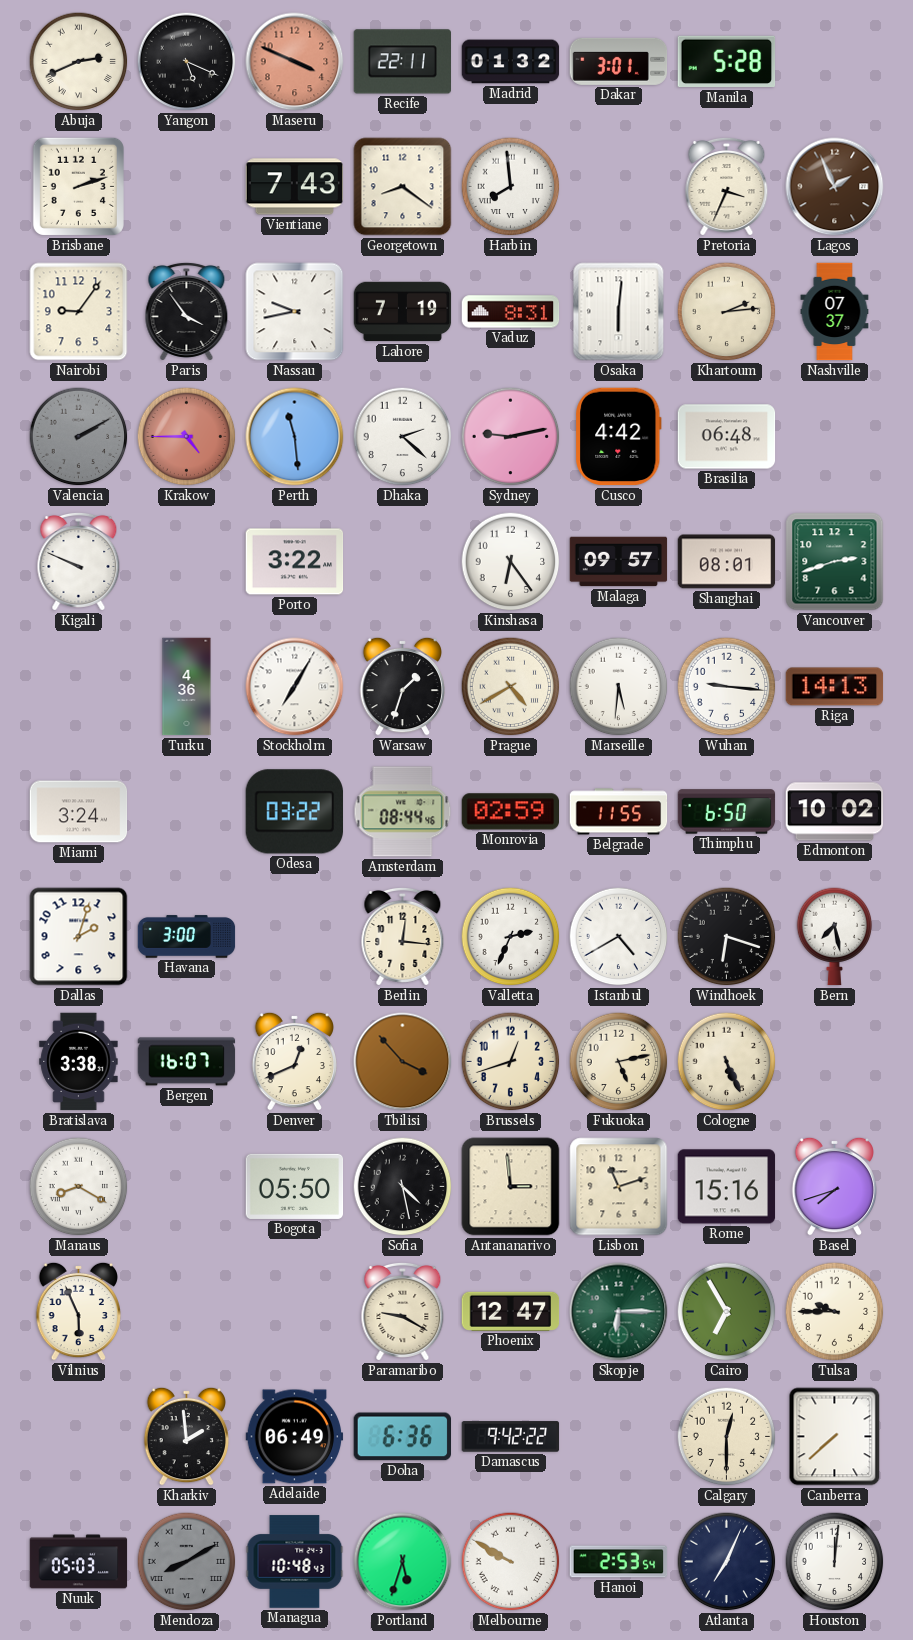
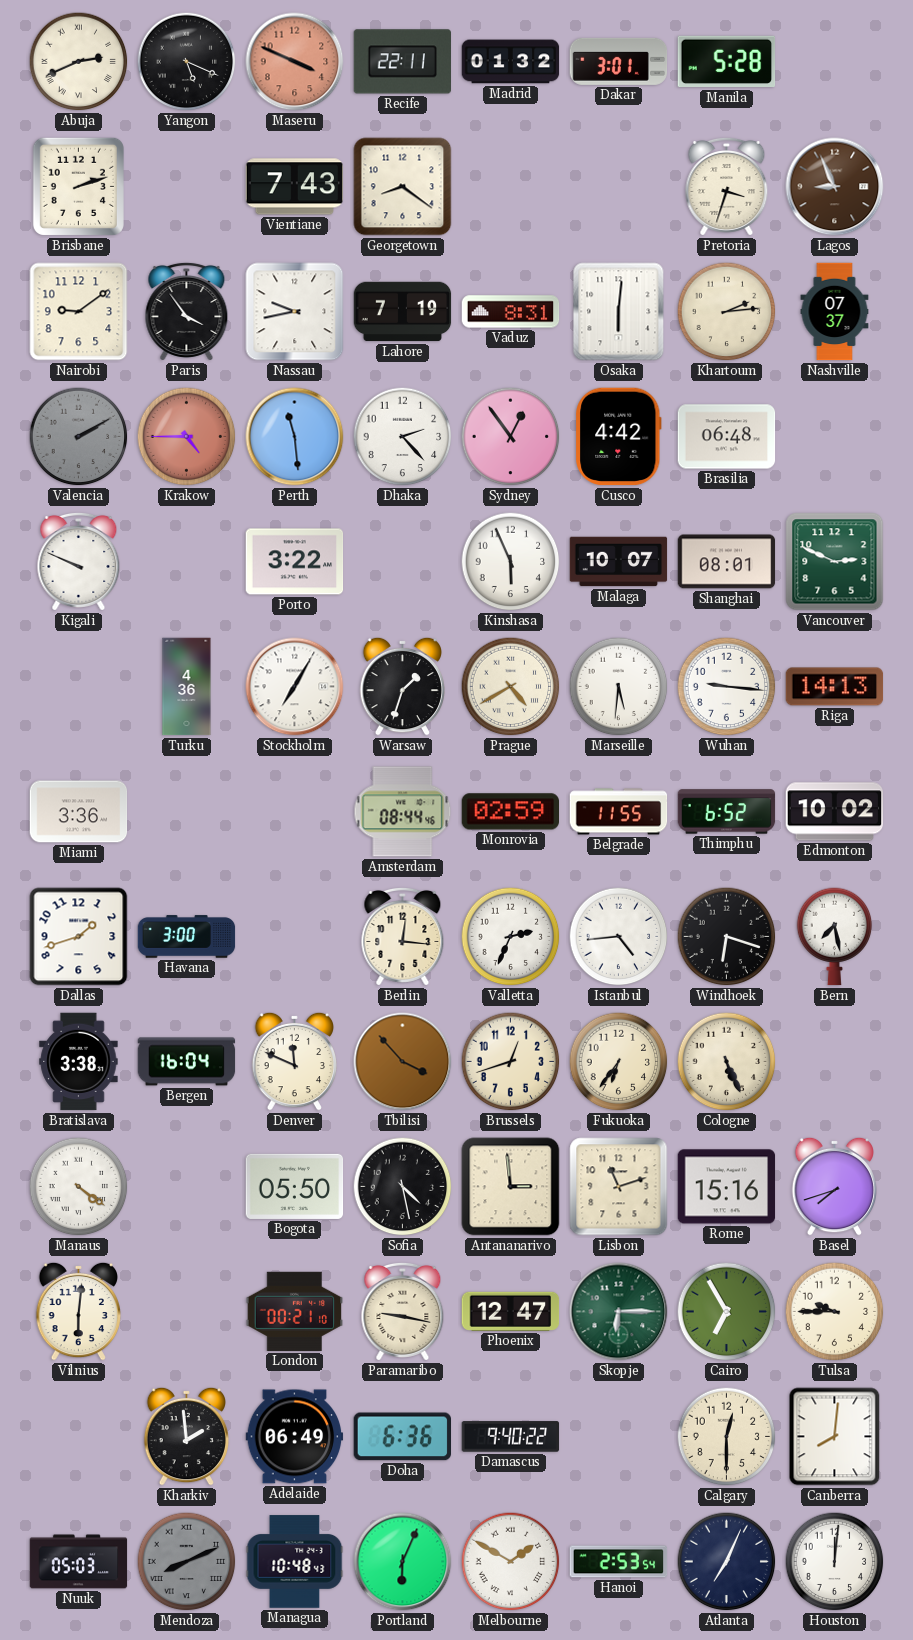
Harbin: 7:59 -> none (511, 187)
Pretoria: 3:34 -> 3:33 (727, 186)
Lagos: 1:56 -> 8:56 (835, 187)
Nairobi: 9:06 -> 9:09 (79, 312)
Dhaka: 2:22 -> 2:23 (403, 437)
Sydney: 9:13 -> 12:54 (511, 437)
Kinshasa: 6:24 -> 5:56 (511, 562)
Malaga: 09:57 -> 10:07 (619, 562)
Vancouver: 2:42 -> 2:49 (835, 562)
Miami: 3:24 -> 3:36 (79, 812)
Odesa: 03:22 -> none (294, 812)
Thimphu: 6:50 -> 6:52 (727, 812)
Dallas: 2:03 -> 1:42 (79, 937)
Istanbul: 4:40 -> 4:44 (619, 937)
Bergen: 16:07 -> 16:04 (187, 1062)
Denver: 12:41 -> 11:49 (295, 1061)
Fukuoka: 5:13 -> 6:36 (619, 1062)
Manaus: 8:20 -> 4:21 (79, 1187)
Vilnius: 5:56 -> 6:01 (79, 1311)
London: none -> 00:21 (295, 1311)
Paramaribo: 9:20 -> 9:17 (403, 1311)
Damascus: 9:42 -> 9:40 (511, 1437)
Canberra: 7:38 -> 8:01 (835, 1437)
Mendoza: 8:10 -> 8:11 (187, 1562)
Portland: 5:33 -> 6:04 (403, 1562)
Melbourne: 9:50 -> 1:50 (511, 1562)
